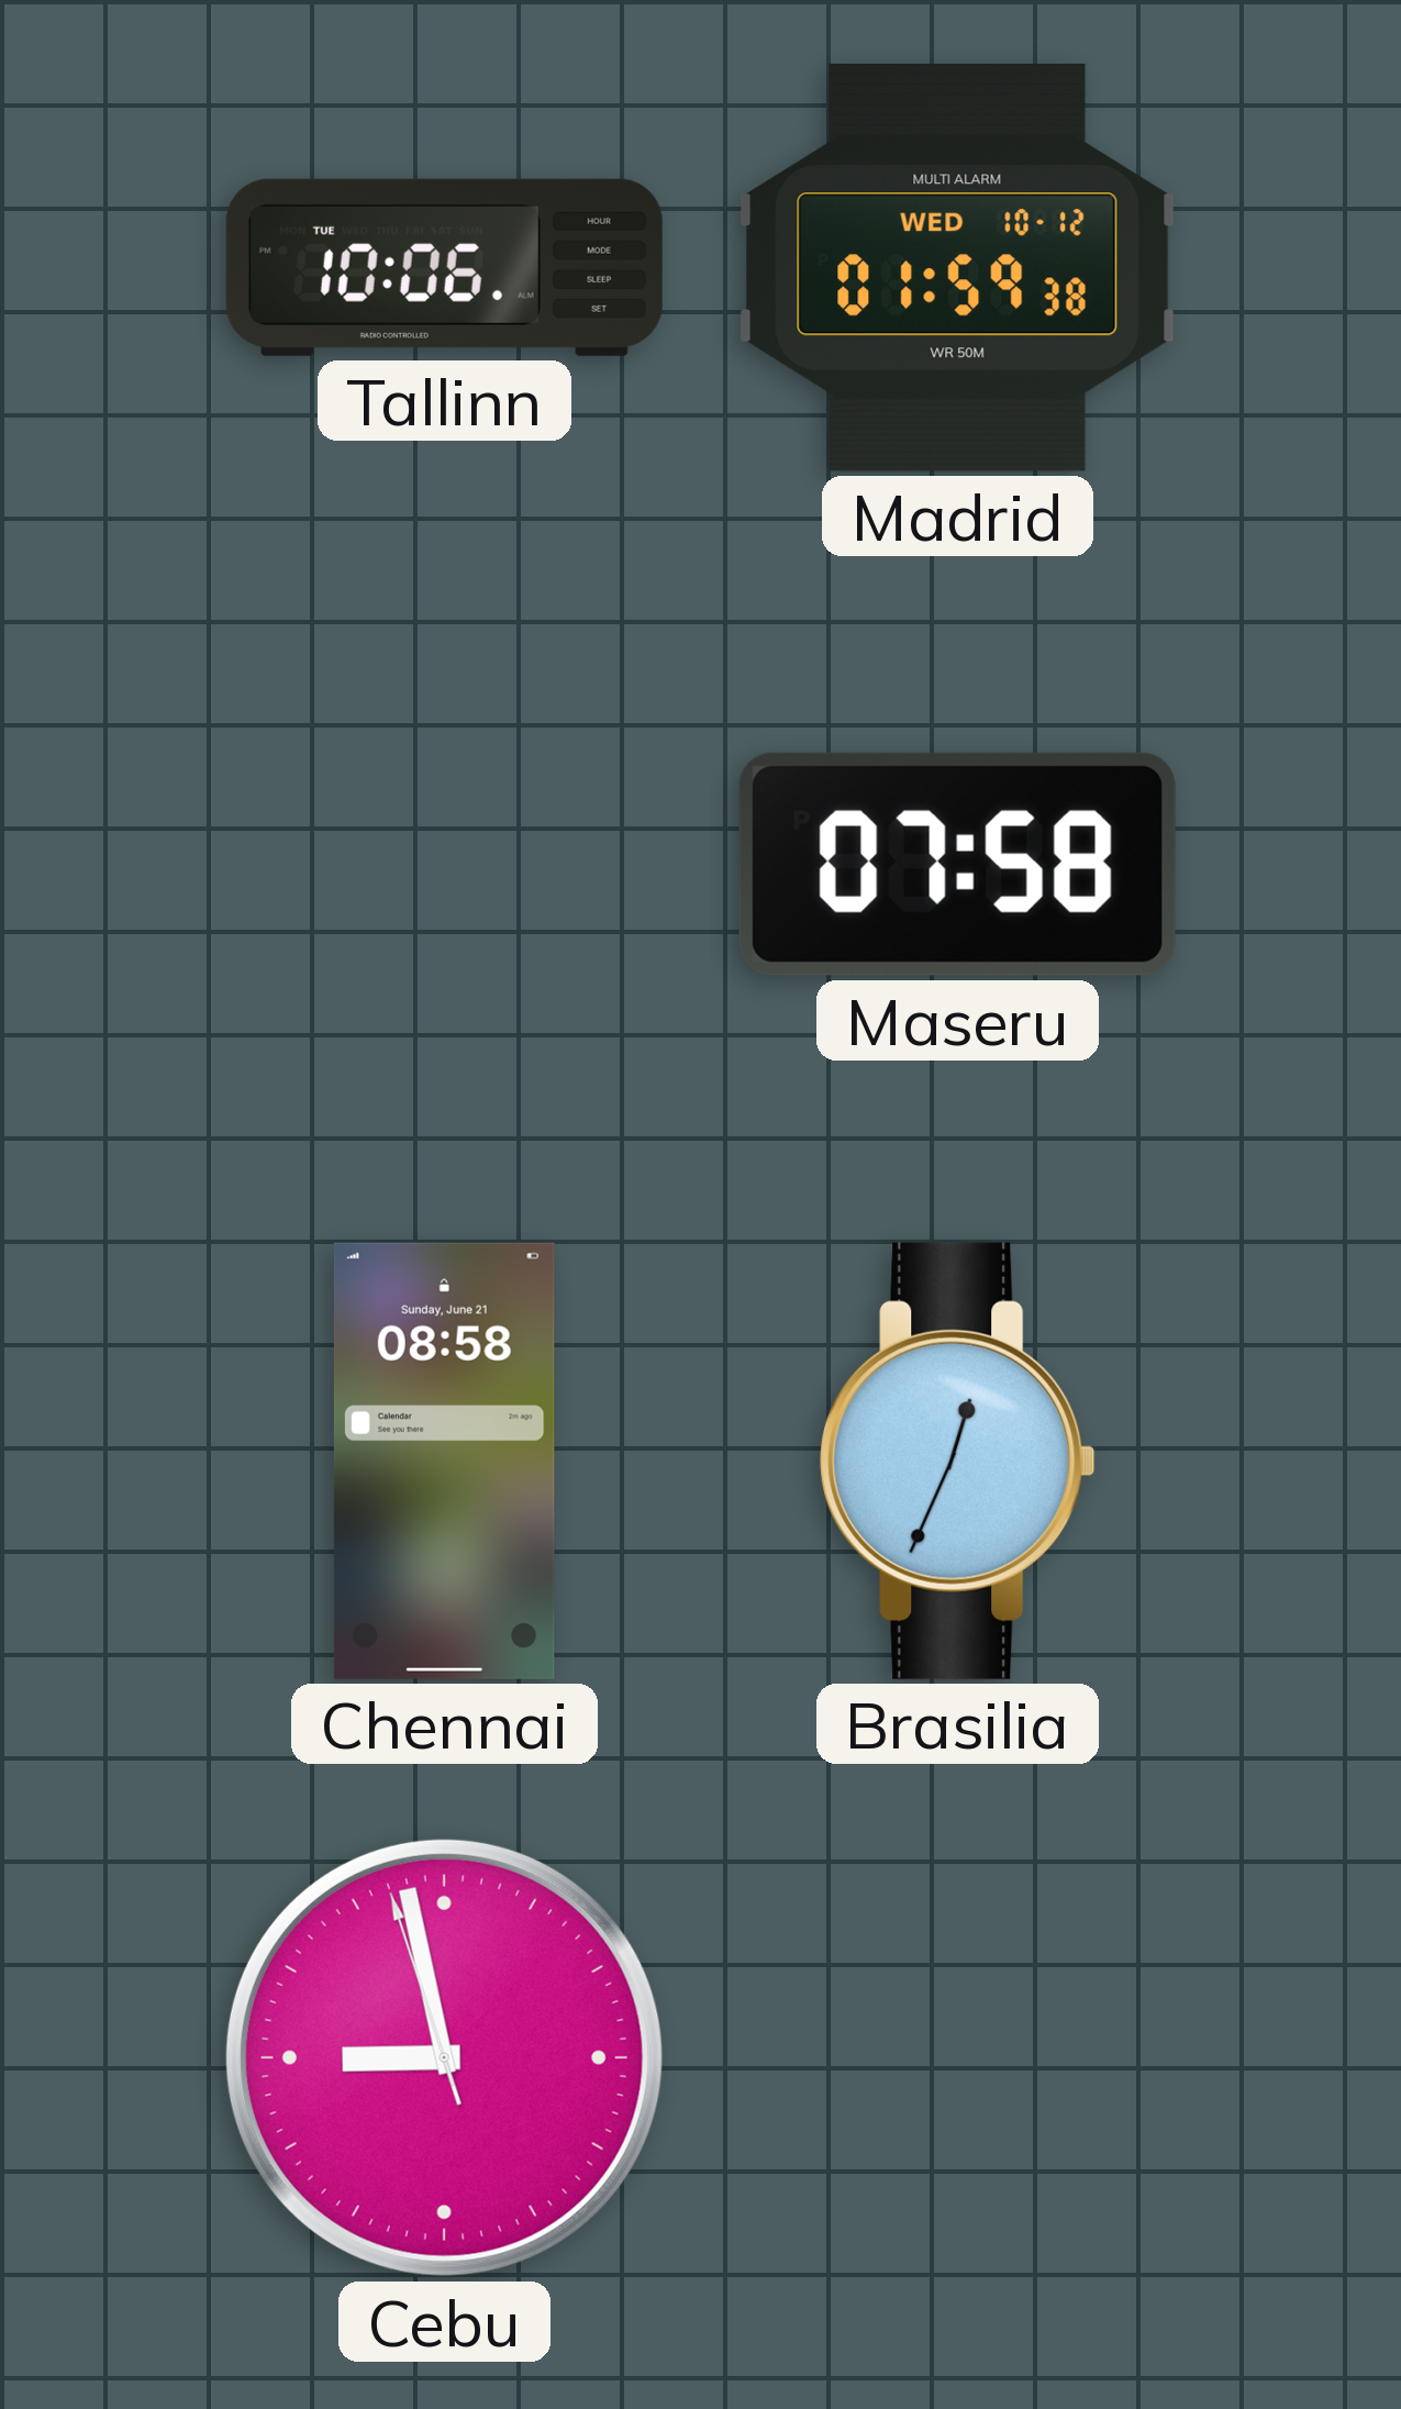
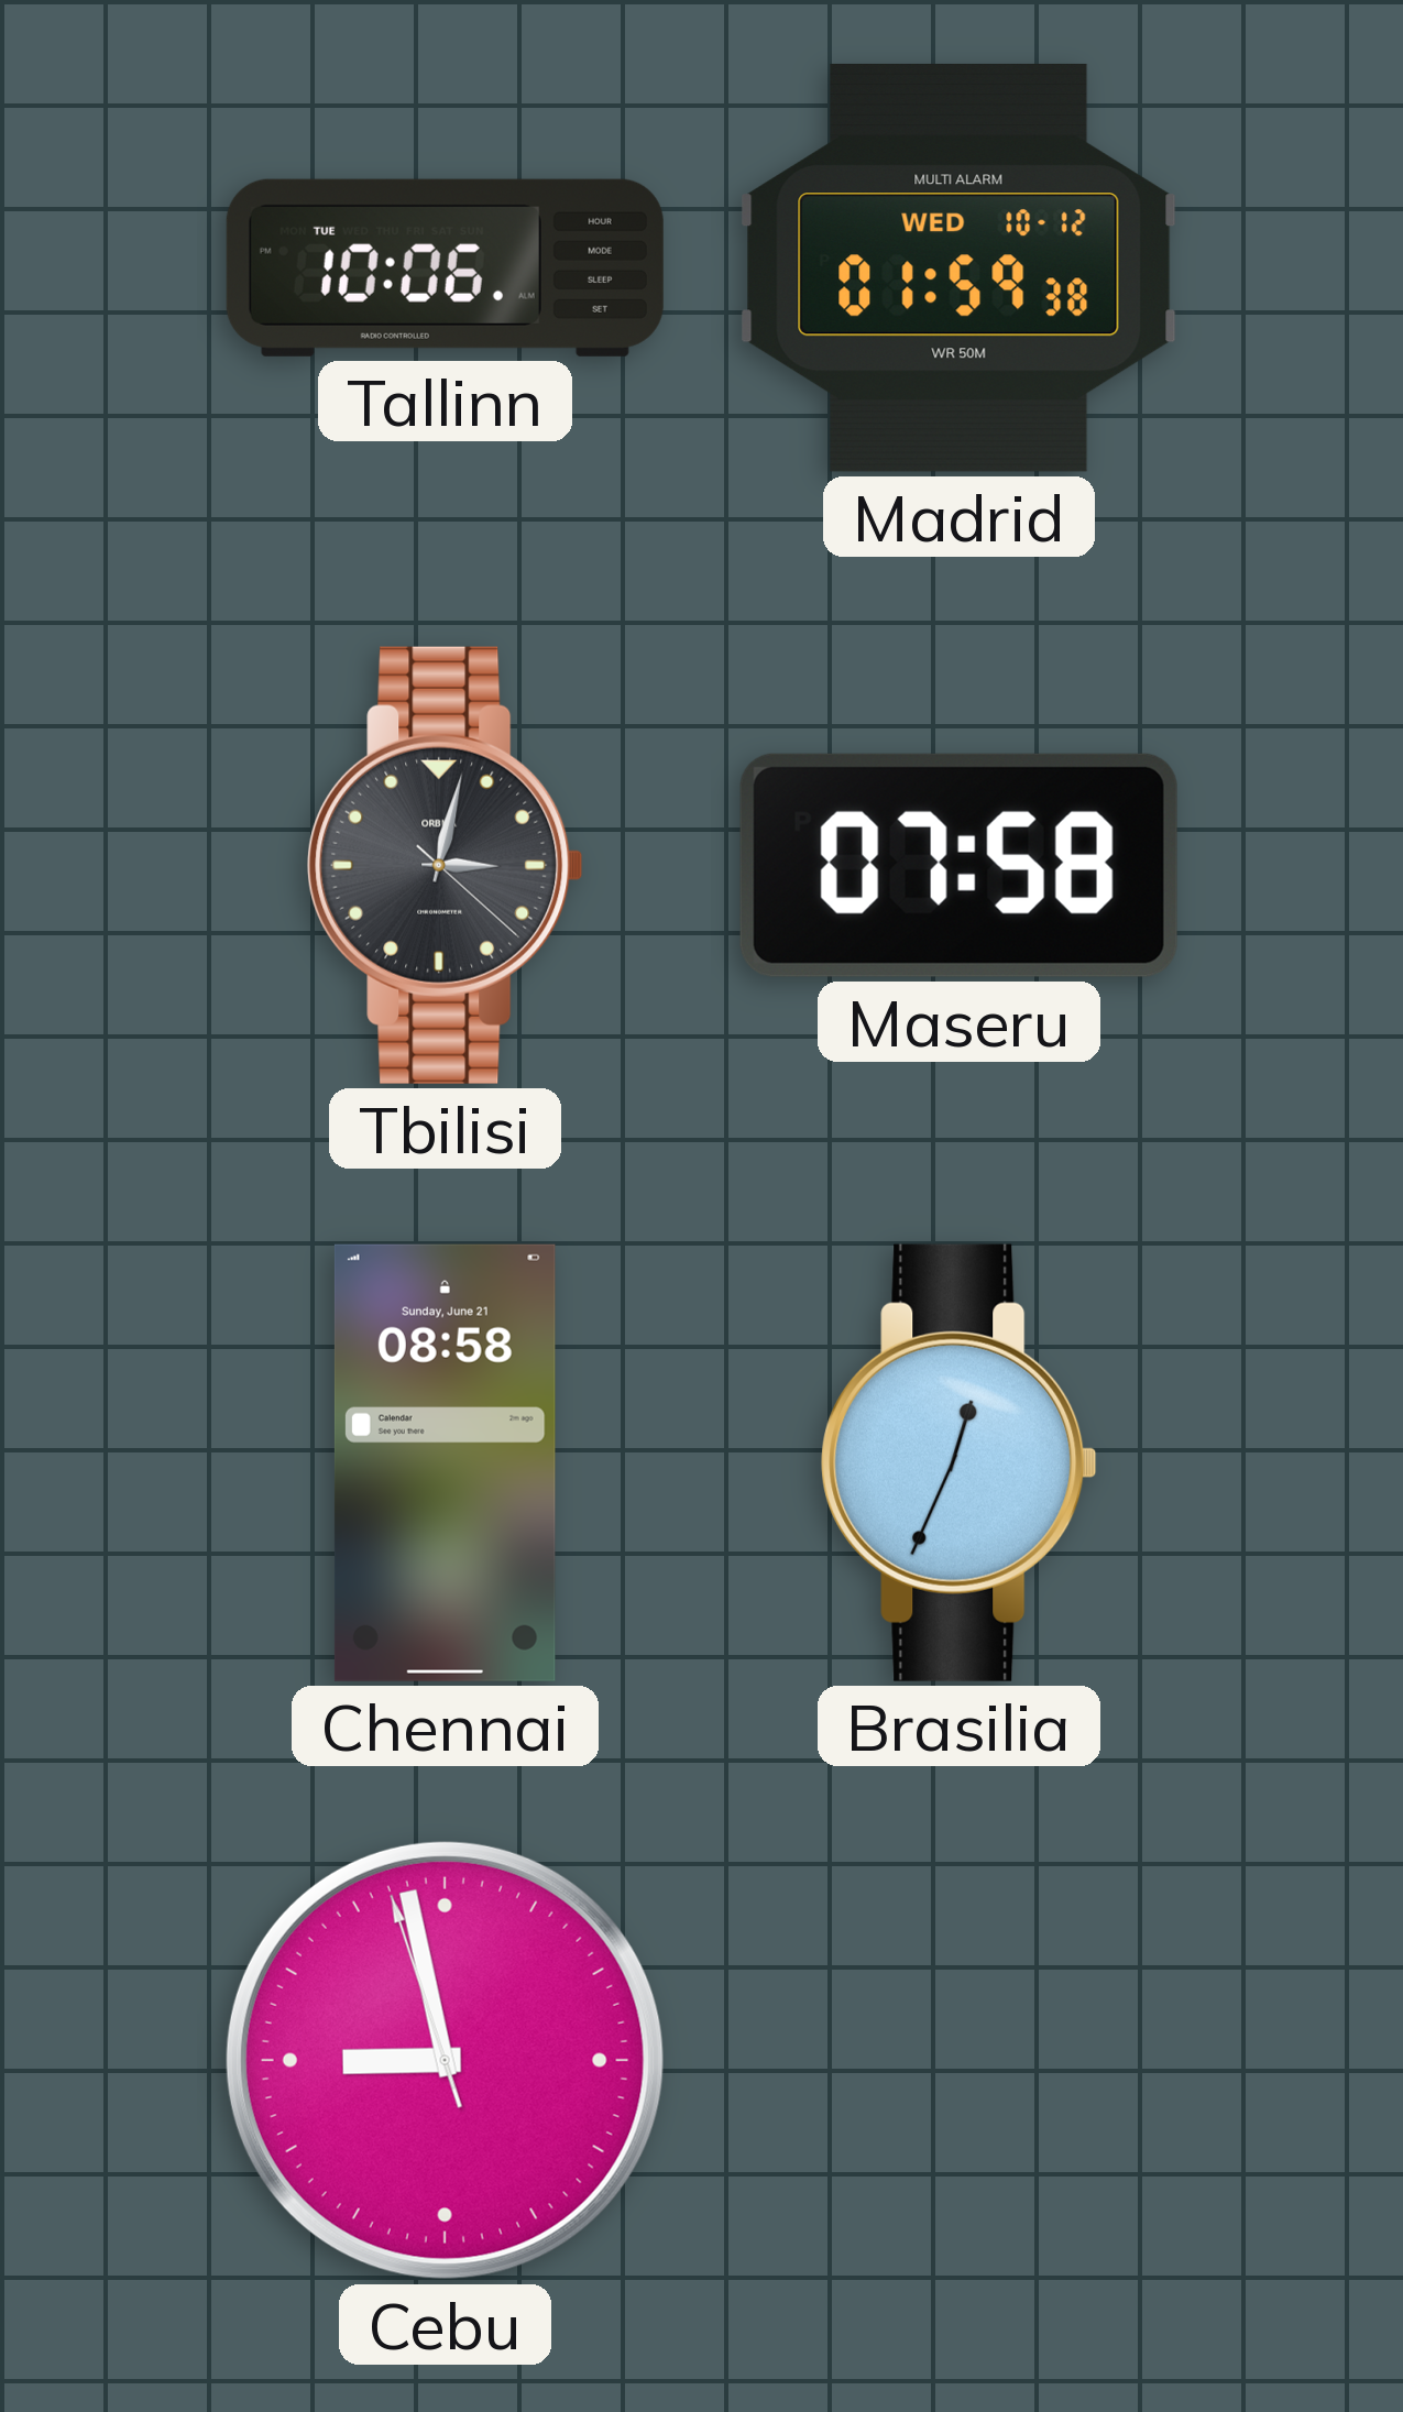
Tbilisi: none -> 3:02 (446, 865)
